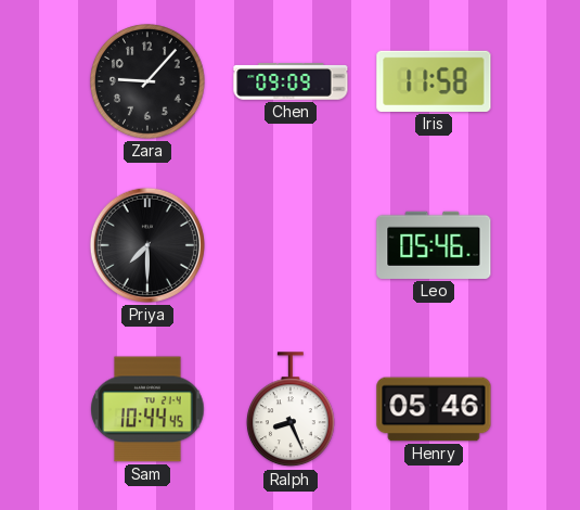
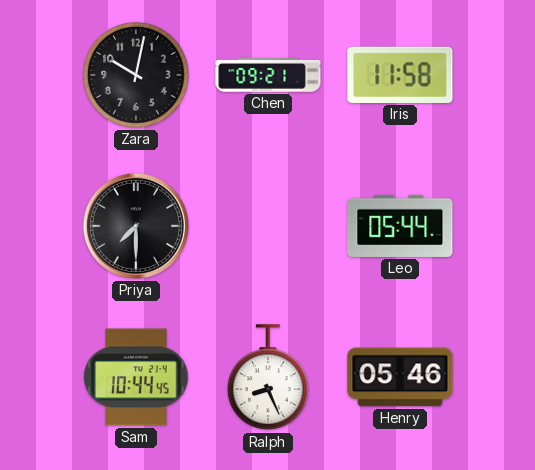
Zara: 9:07 -> 10:02 (137, 76)
Chen: 09:09 -> 09:21 (268, 75)
Leo: 05:46 -> 05:44 (400, 226)
